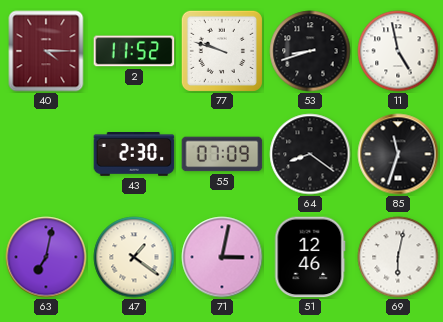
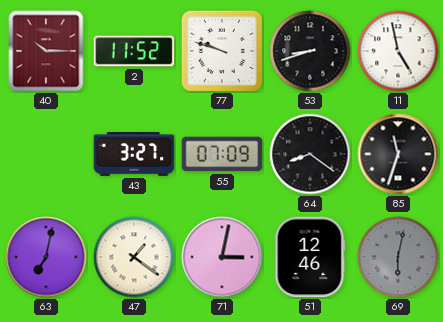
40: 4:15 -> 10:15 (46, 51)
43: 2:30 -> 3:27 (134, 155)
69 dial: white -> grey (398, 257)
